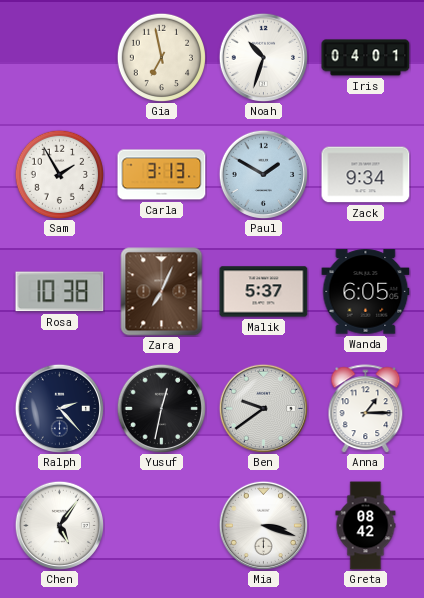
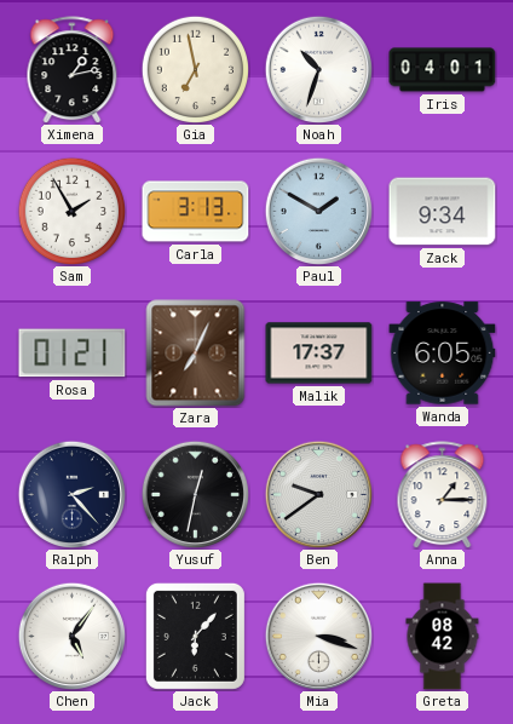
Ximena: none -> 1:13 (73, 70)
Rosa: 10:38 -> 01:21 (73, 354)
Malik: 5:37 -> 17:37 (319, 354)
Jack: none -> 6:07 (195, 636)
